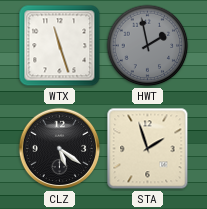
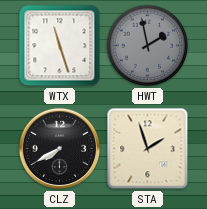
CLZ: 5:21 -> 7:40 (60, 149)
